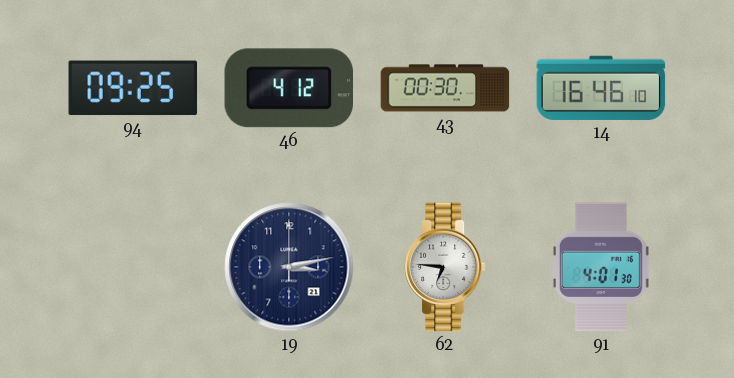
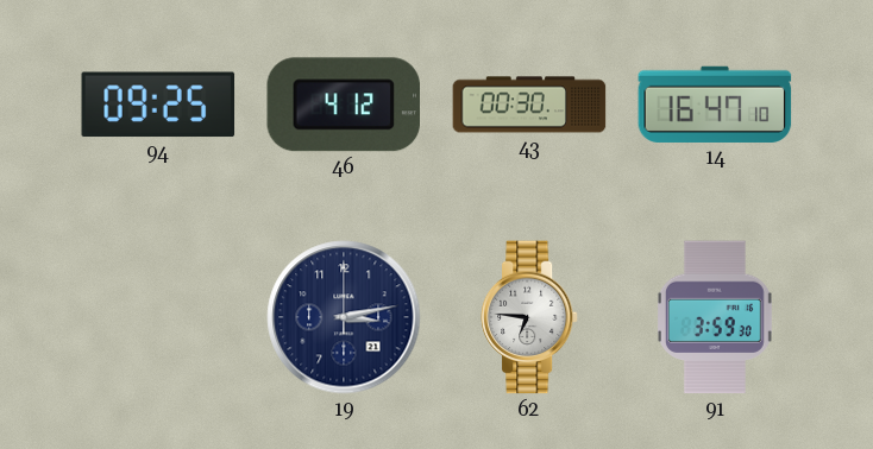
14: 16:46 -> 16:47 (715, 105)
91: 4:01 -> 3:59 (715, 317)
